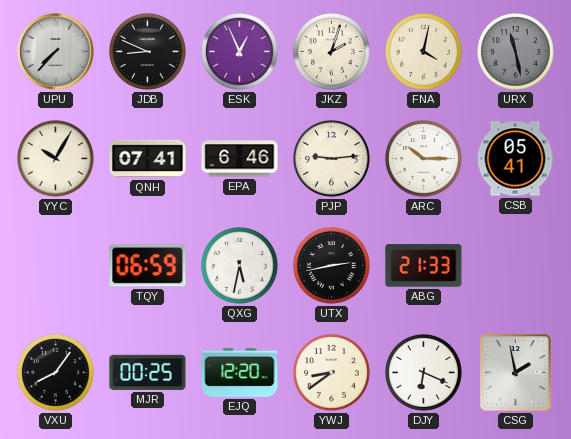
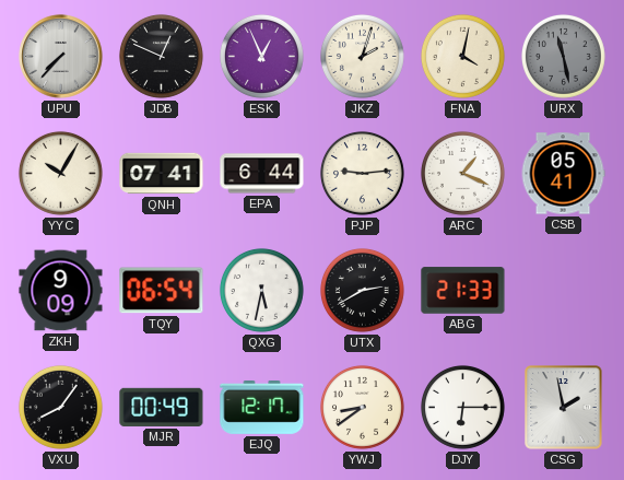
JDB: 8:49 -> 12:49 (161, 56)
EPA: 6:46 -> 6:44 (262, 174)
ARC: 10:15 -> 1:19 (462, 173)
ZKH: none -> 9:09 (61, 291)
TQY: 06:59 -> 06:54 (162, 291)
UTX: 2:43 -> 2:40 (362, 290)
MJR: 00:25 -> 00:49 (162, 407)
EJQ: 12:20 -> 12:17 (262, 407)
DJY: 6:19 -> 6:15 (462, 407)
